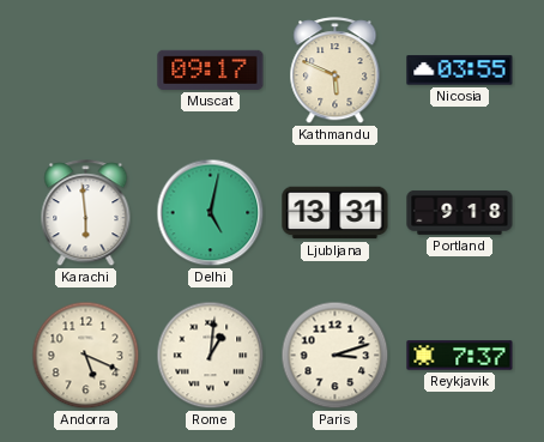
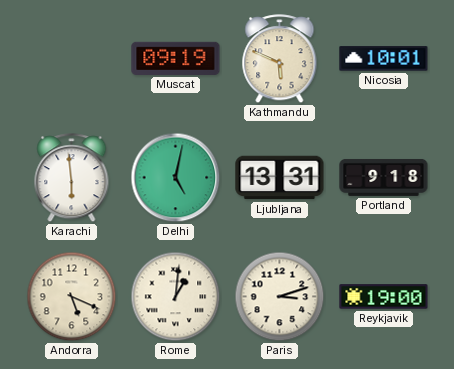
Muscat: 09:17 -> 09:19 (176, 58)
Nicosia: 03:55 -> 10:01 (384, 59)
Reykjavik: 7:37 -> 19:00 (384, 297)
